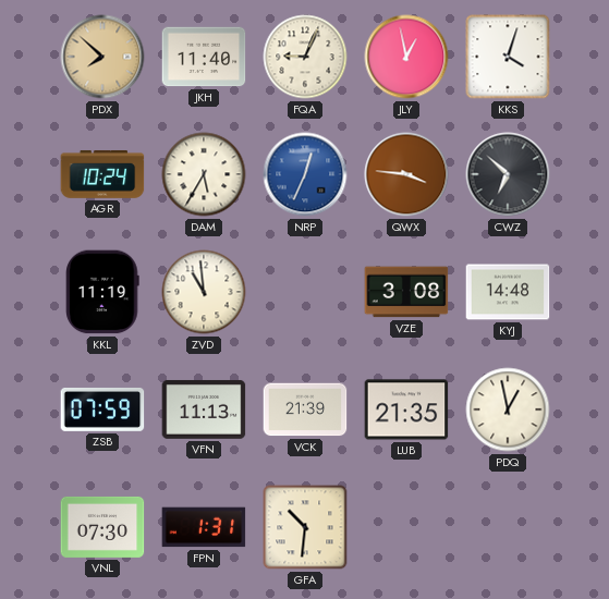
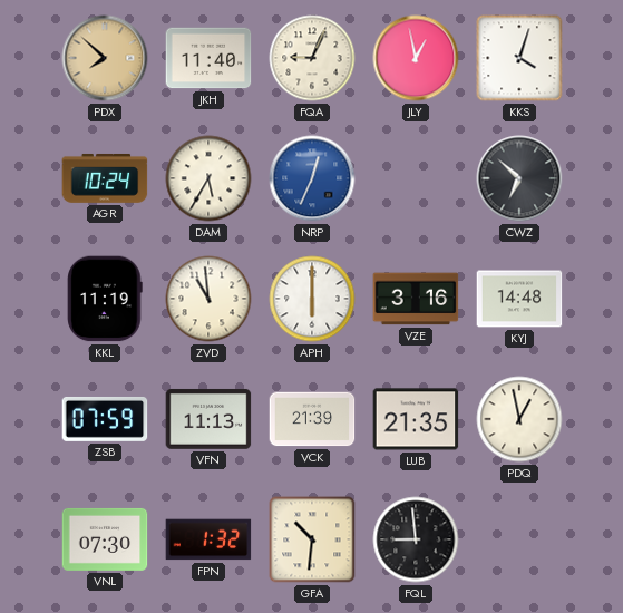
QWX: 3:46 -> none (406, 174)
APH: none -> 6:00 (312, 299)
VZE: 3:08 -> 3:16 (416, 299)
FPN: 1:31 -> 1:32 (208, 539)
FQL: none -> 8:59 (416, 539)
